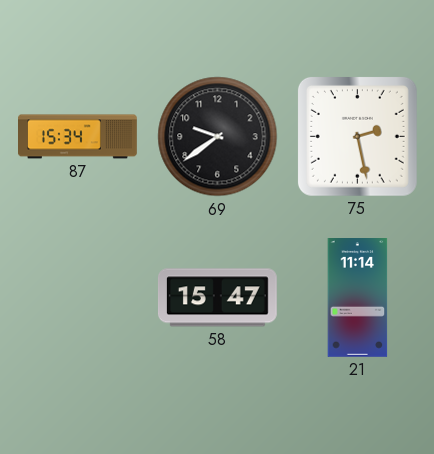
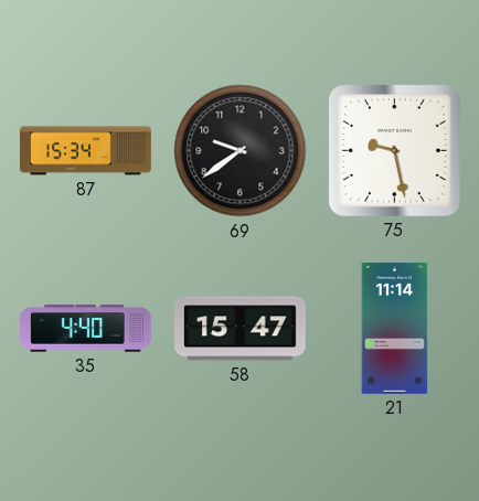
75: 2:28 -> 9:28 (394, 150)
35: none -> 4:40 (86, 329)
